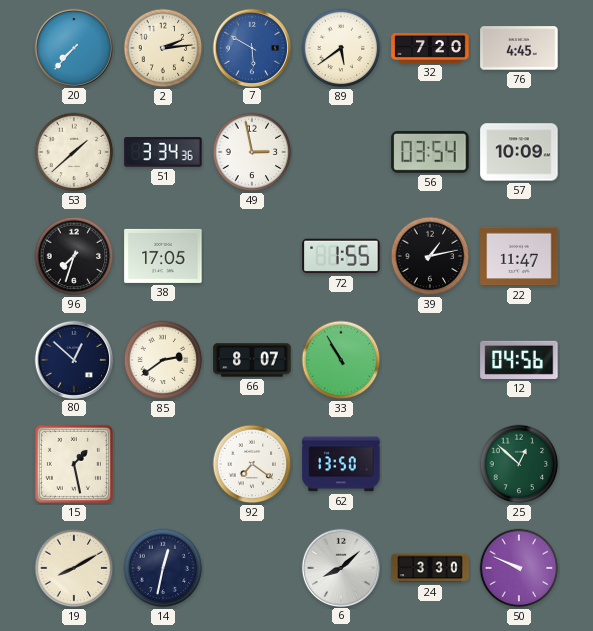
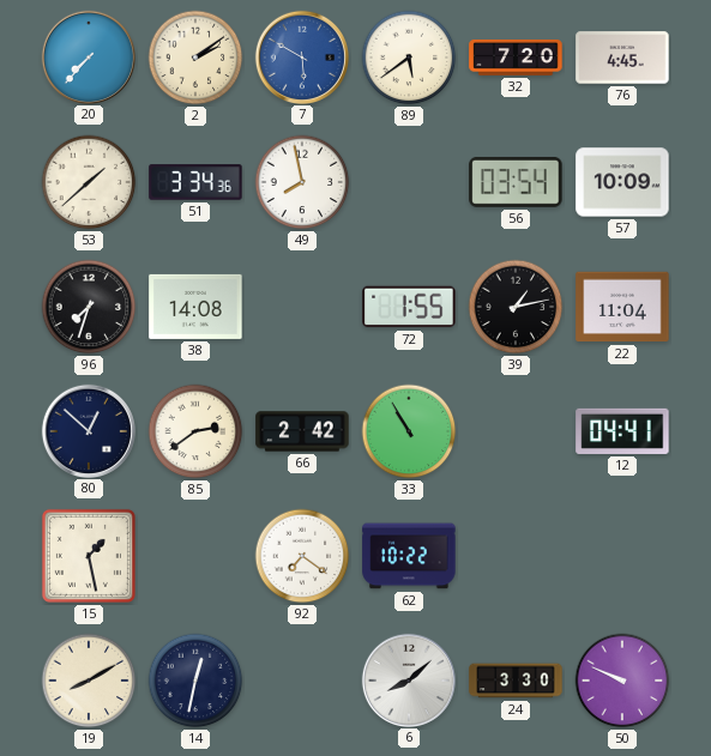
2: 2:14 -> 2:09 (195, 58)
49: 2:58 -> 7:58 (302, 182)
38: 17:05 -> 14:08 (195, 307)
22: 11:47 -> 11:04 (622, 307)
66: 8:07 -> 2:42 (302, 431)
12: 04:56 -> 04:41 (622, 431)
62: 13:50 -> 10:22 (409, 556)
25: 12:52 -> none (519, 464)
